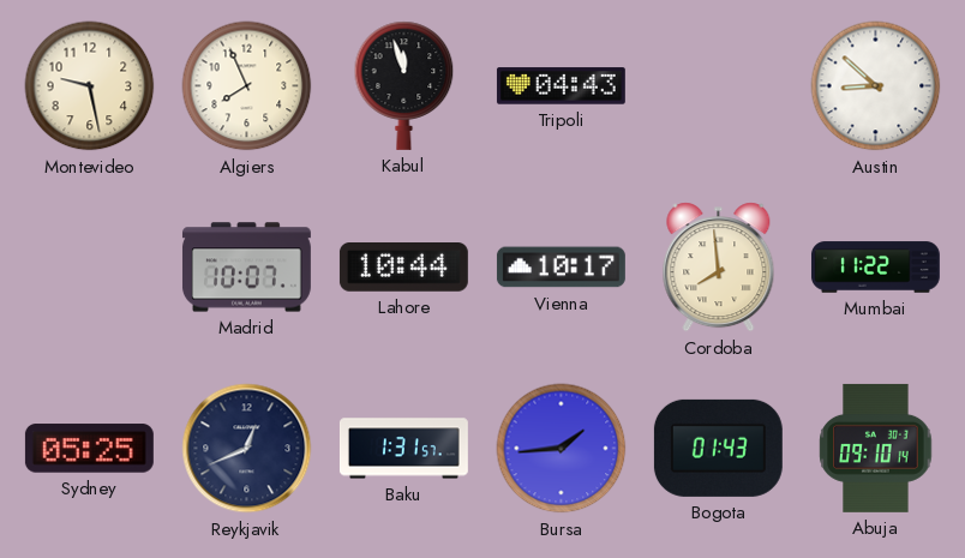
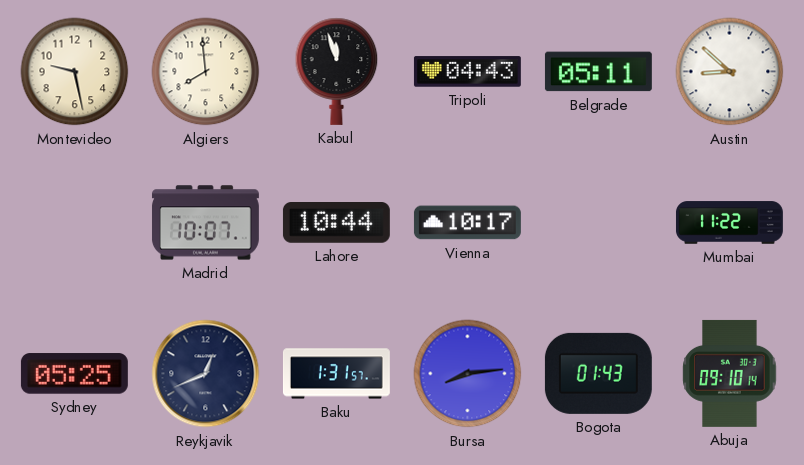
Algiers: 7:56 -> 7:59 (206, 72)
Belgrade: none -> 05:11 (598, 72)
Cordoba: 7:59 -> none (719, 268)
Bursa: 1:44 -> 8:14 (468, 374)
